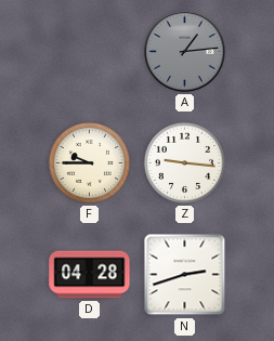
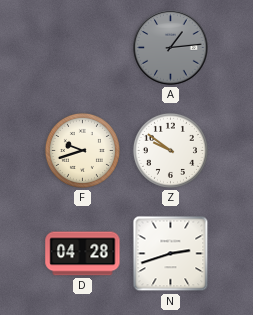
F: 9:45 -> 9:42 (82, 150)
Z: 9:16 -> 9:51 (170, 150)
